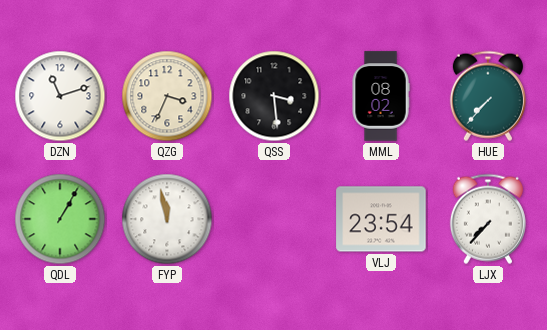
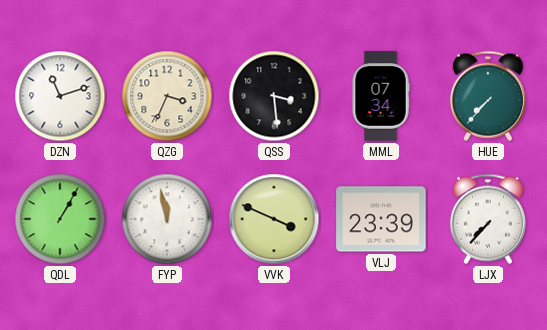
MML: 08:02 -> 07:34 (381, 96)
VVK: none -> 3:49 (274, 219)
VLJ: 23:54 -> 23:39 (381, 219)
